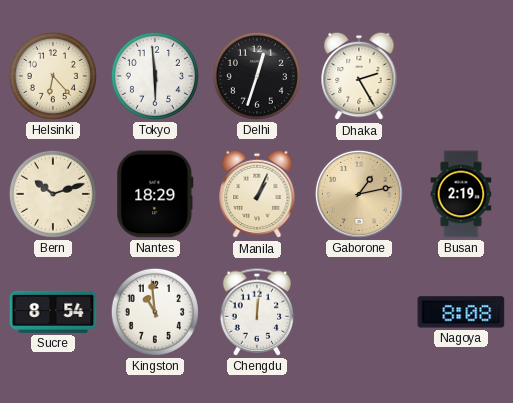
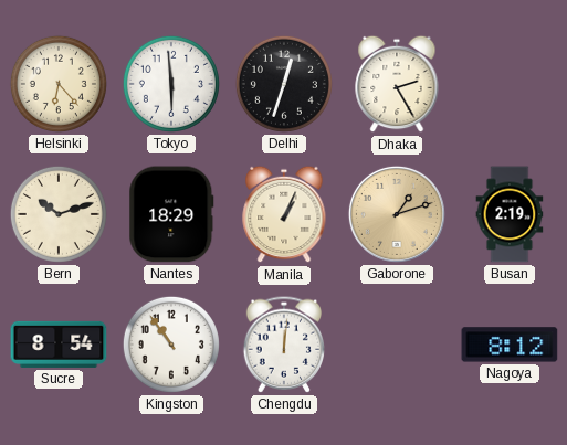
Gaborone: 1:13 -> 1:12 (397, 214)
Kingston: 10:59 -> 10:54 (171, 345)
Nagoya: 8:08 -> 8:12 (510, 345)
